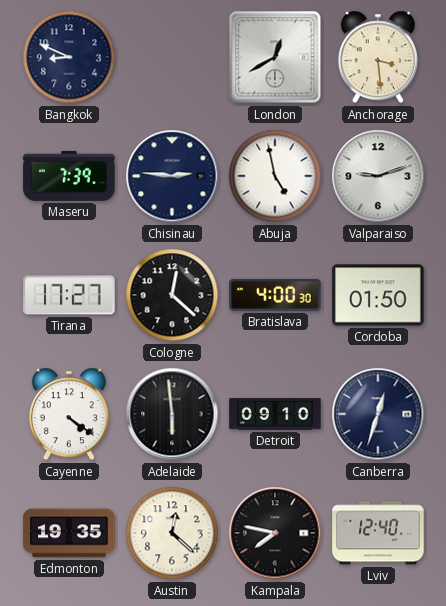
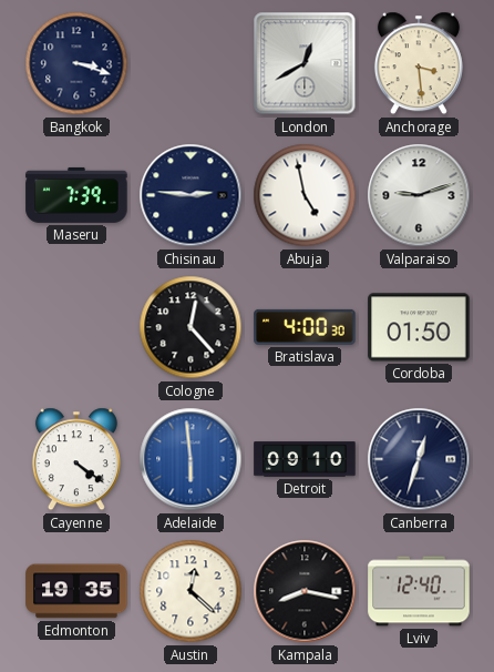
Bangkok: 8:49 -> 3:18 (76, 63)
Tirana: 17:27 -> none (69, 295)
Cologne: 12:22 -> 12:23 (191, 327)
Adelaide dial: black -> blue (191, 459)
Kampala: 7:47 -> 8:17 (305, 591)
